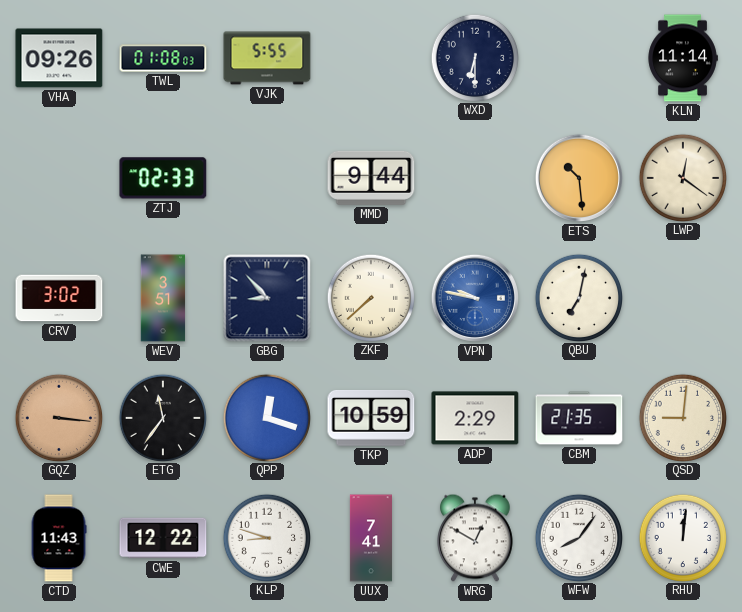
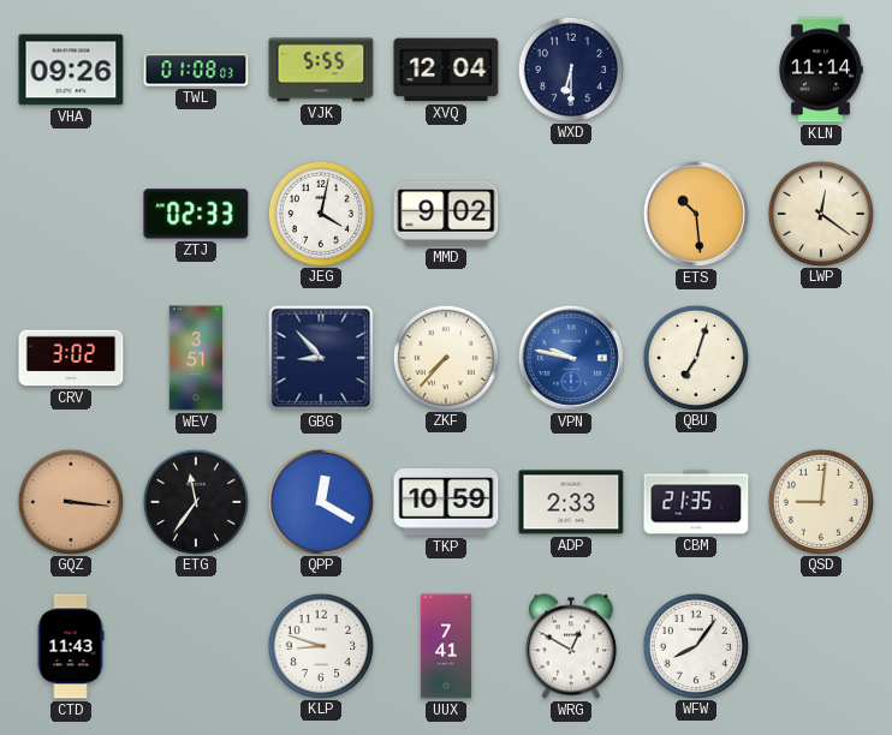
XVQ: none -> 12:04 (446, 70)
JEG: none -> 4:02 (320, 213)
MMD: 9:44 -> 9:02 (446, 214)
ZKF: 7:38 -> 7:37 (445, 357)
QBU: 7:02 -> 7:03 (695, 357)
QPP: 12:18 -> 12:20 (320, 501)
ADP: 2:29 -> 2:33 (571, 502)
CWE: 12:22 -> none (163, 538)
RHU: 12:01 -> none (682, 537)
